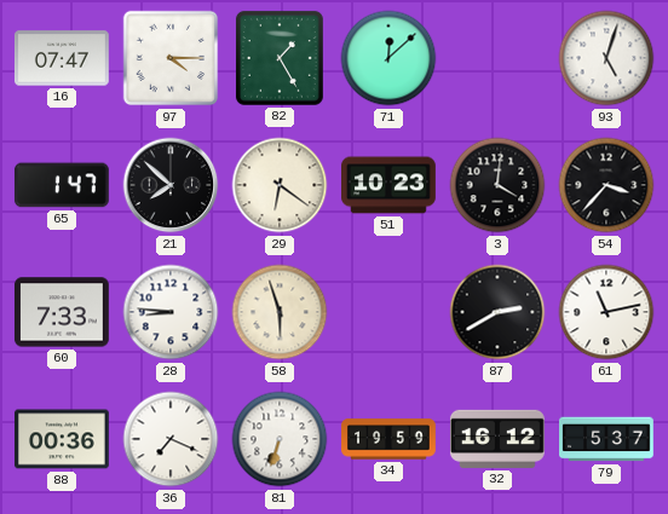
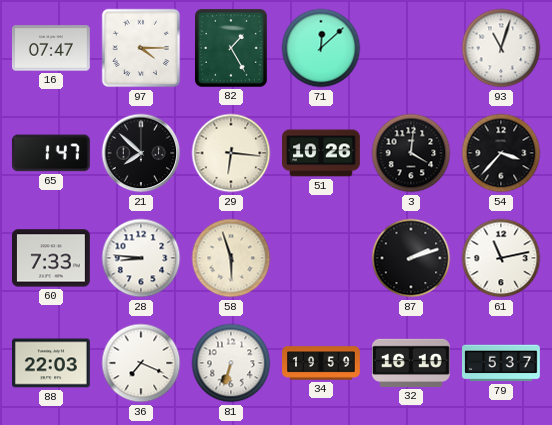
93: 5:03 -> 11:03 (501, 48)
29: 6:21 -> 6:16 (231, 153)
51: 10:23 -> 10:26 (322, 153)
87: 2:40 -> 2:12 (411, 258)
88: 00:36 -> 22:03 (52, 363)
32: 16:12 -> 16:10 (411, 363)
